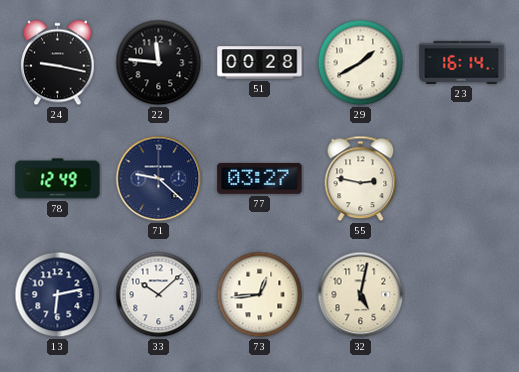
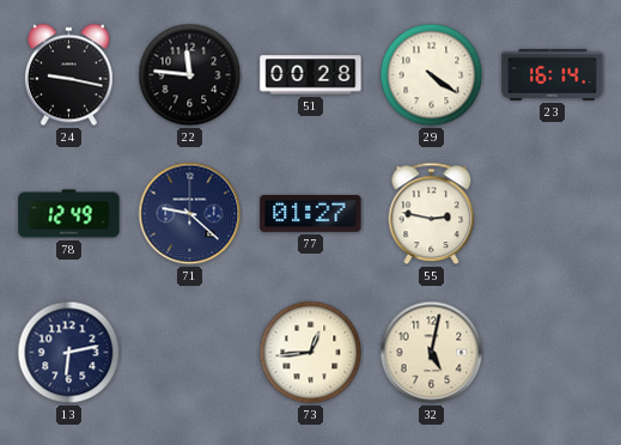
29: 1:40 -> 4:21 (432, 75)
77: 03:27 -> 01:27 (311, 213)
33: 10:08 -> none (159, 295)
